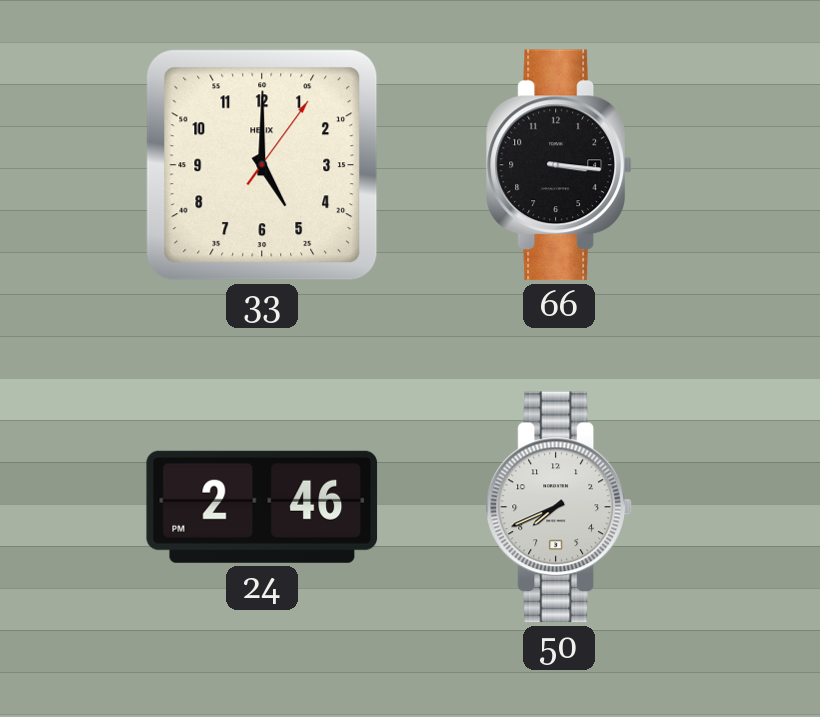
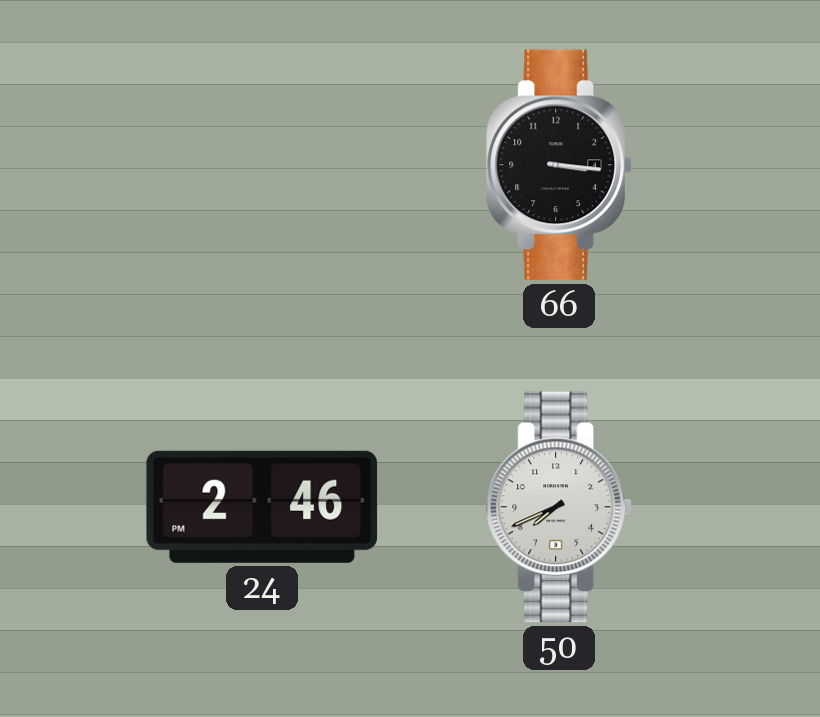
33: 5:00 -> none (262, 165)
